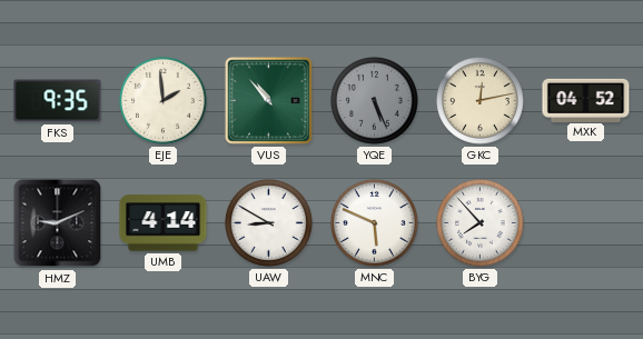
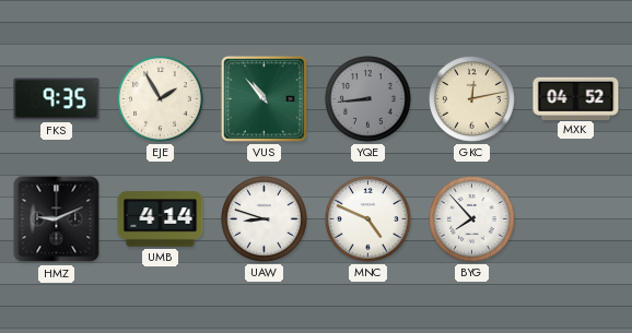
EJE: 1:59 -> 1:55 (161, 99)
YQE: 5:26 -> 8:44 (368, 99)
UAW: 8:50 -> 8:48 (265, 219)
MNC: 5:49 -> 4:49 (368, 219)
